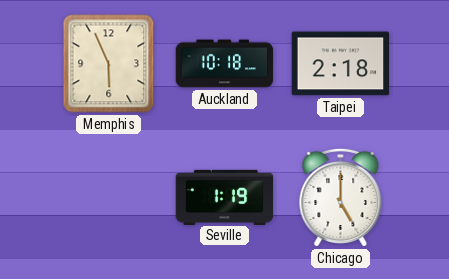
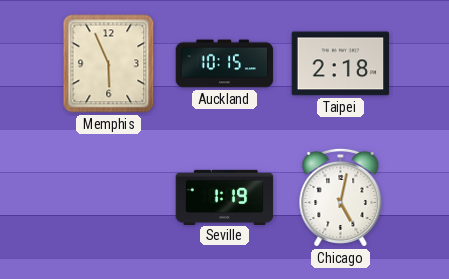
Auckland: 10:18 -> 10:15 (225, 64)
Chicago: 5:00 -> 5:02 (341, 197)
